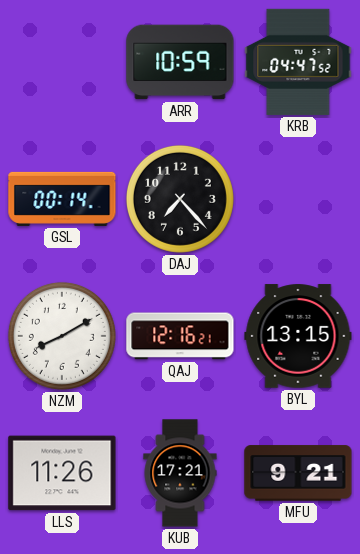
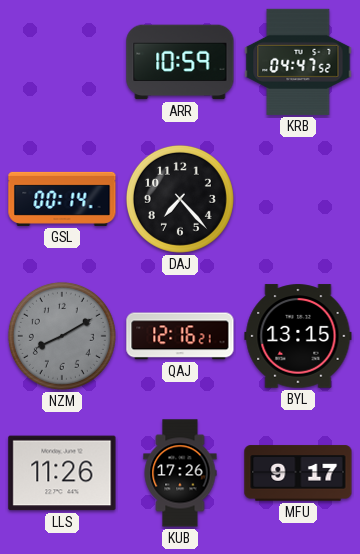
NZM dial: white -> grey (62, 336)
KUB: 17:21 -> 17:26 (180, 473)
MFU: 9:21 -> 9:17 (298, 473)
